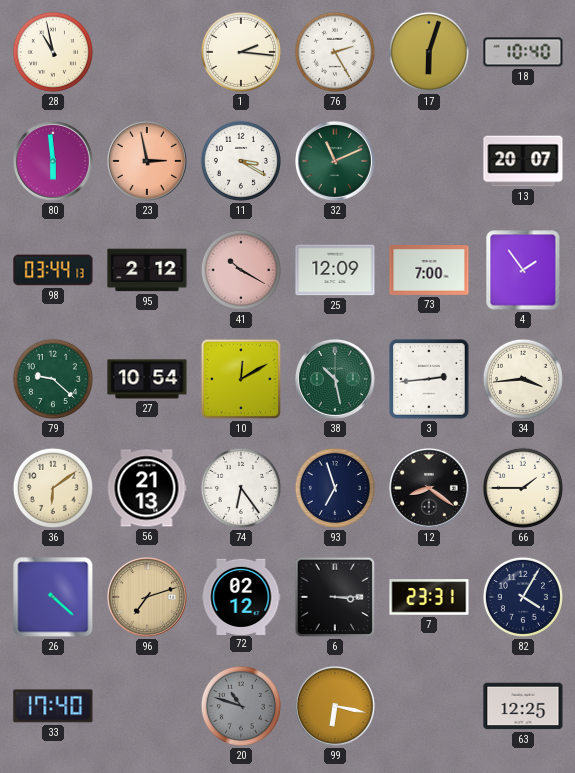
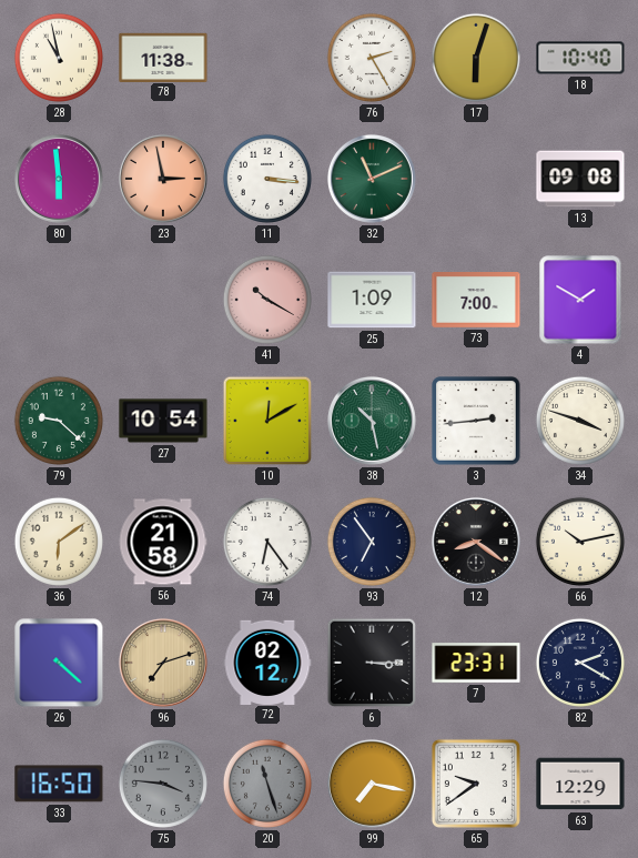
78: none -> 11:38 (163, 57)
1: 2:16 -> none (241, 52)
11: 3:20 -> 3:16 (267, 179)
13: 20:07 -> 09:08 (580, 179)
98: 03:44 -> none (53, 270)
95: 2:12 -> none (147, 270)
25: 12:09 -> 1:09 (372, 300)
4: 1:54 -> 1:50 (580, 300)
34: 3:44 -> 3:48 (580, 421)
56: 21:13 -> 21:58 (163, 542)
93: 6:57 -> 6:54 (372, 542)
66: 1:45 -> 10:13 (580, 542)
82: 4:05 -> 2:20 (580, 663)
33: 17:40 -> 16:50 (59, 784)
75: none -> 3:46 (163, 784)
20: 10:48 -> 11:27 (267, 784)
99: 6:17 -> 7:17 (372, 784)
65: none -> 9:39 (476, 784)
63: 12:25 -> 12:29 (580, 784)
